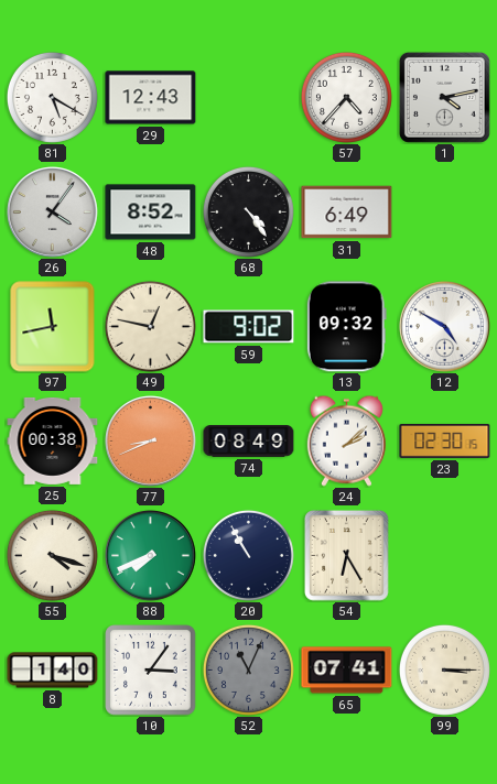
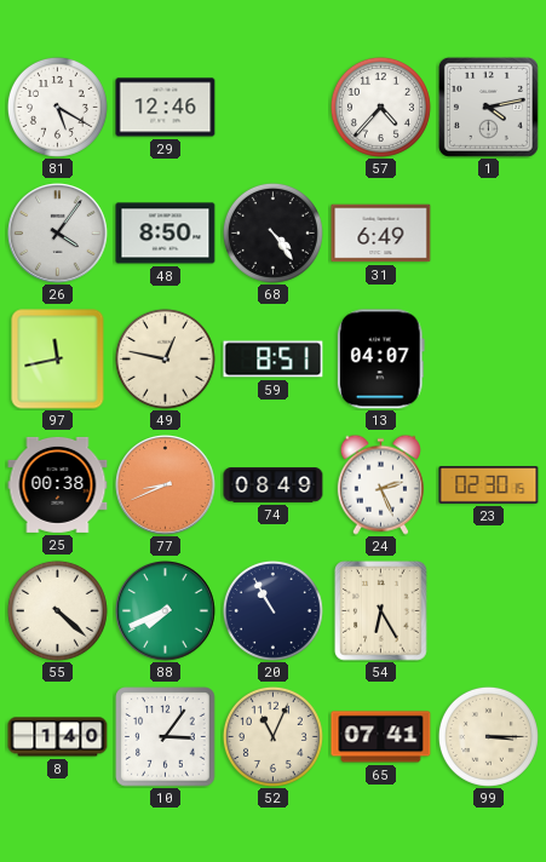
29: 12:43 -> 12:46 (166, 108)
48: 8:52 -> 8:50 (166, 234)
59: 9:02 -> 8:51 (274, 360)
13: 09:32 -> 04:07 (380, 360)
12: 4:50 -> none (445, 327)
24: 2:08 -> 2:26 (380, 484)
55: 4:18 -> 4:22 (57, 610)
52 dial: grey -> cream (272, 736)
